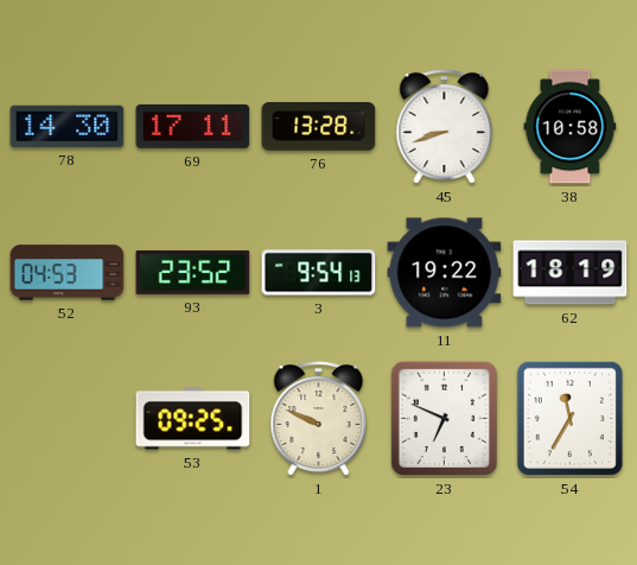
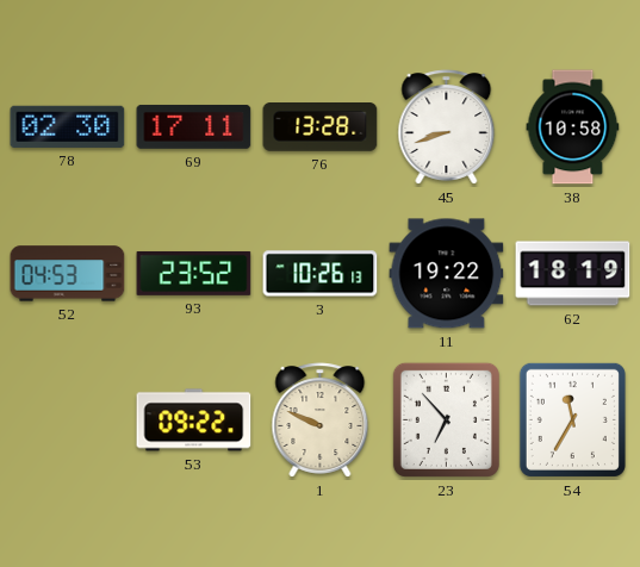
78: 14:30 -> 02:30 (68, 126)
3: 9:54 -> 10:26 (321, 274)
53: 09:25 -> 09:22 (194, 420)
23: 6:49 -> 6:53 (446, 419)
